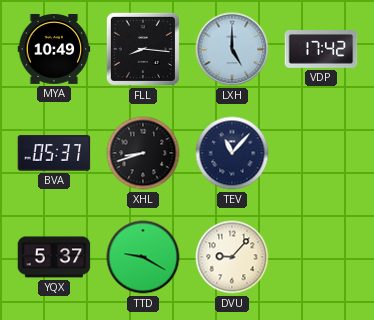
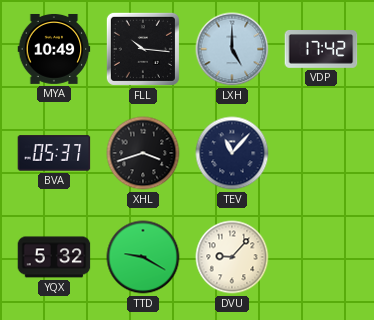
FLL: 8:16 -> 10:16 (143, 49)
XHL: 8:42 -> 3:42 (143, 153)
YQX: 5:37 -> 5:32 (54, 257)
